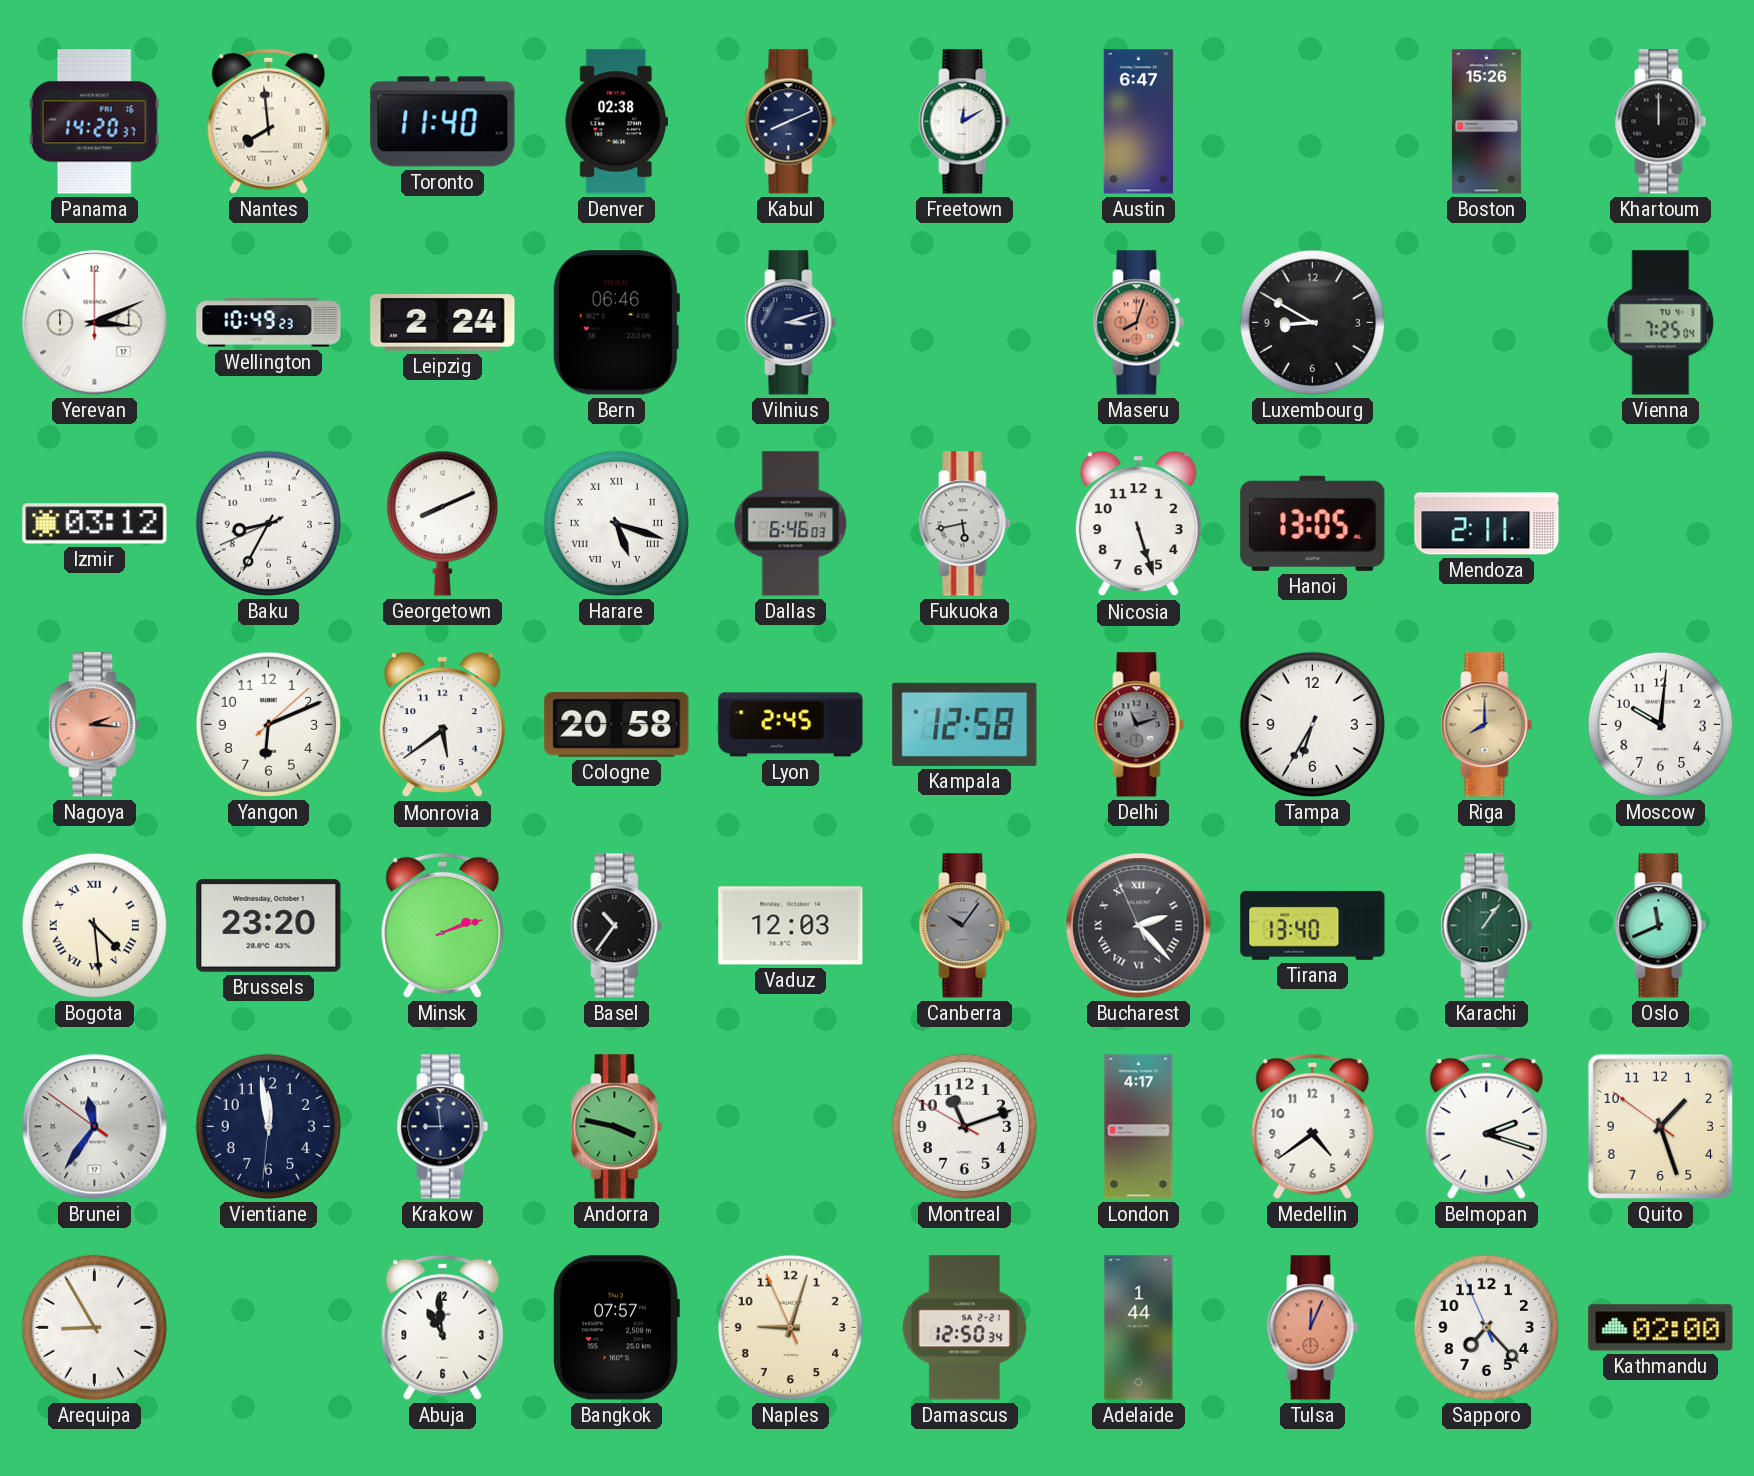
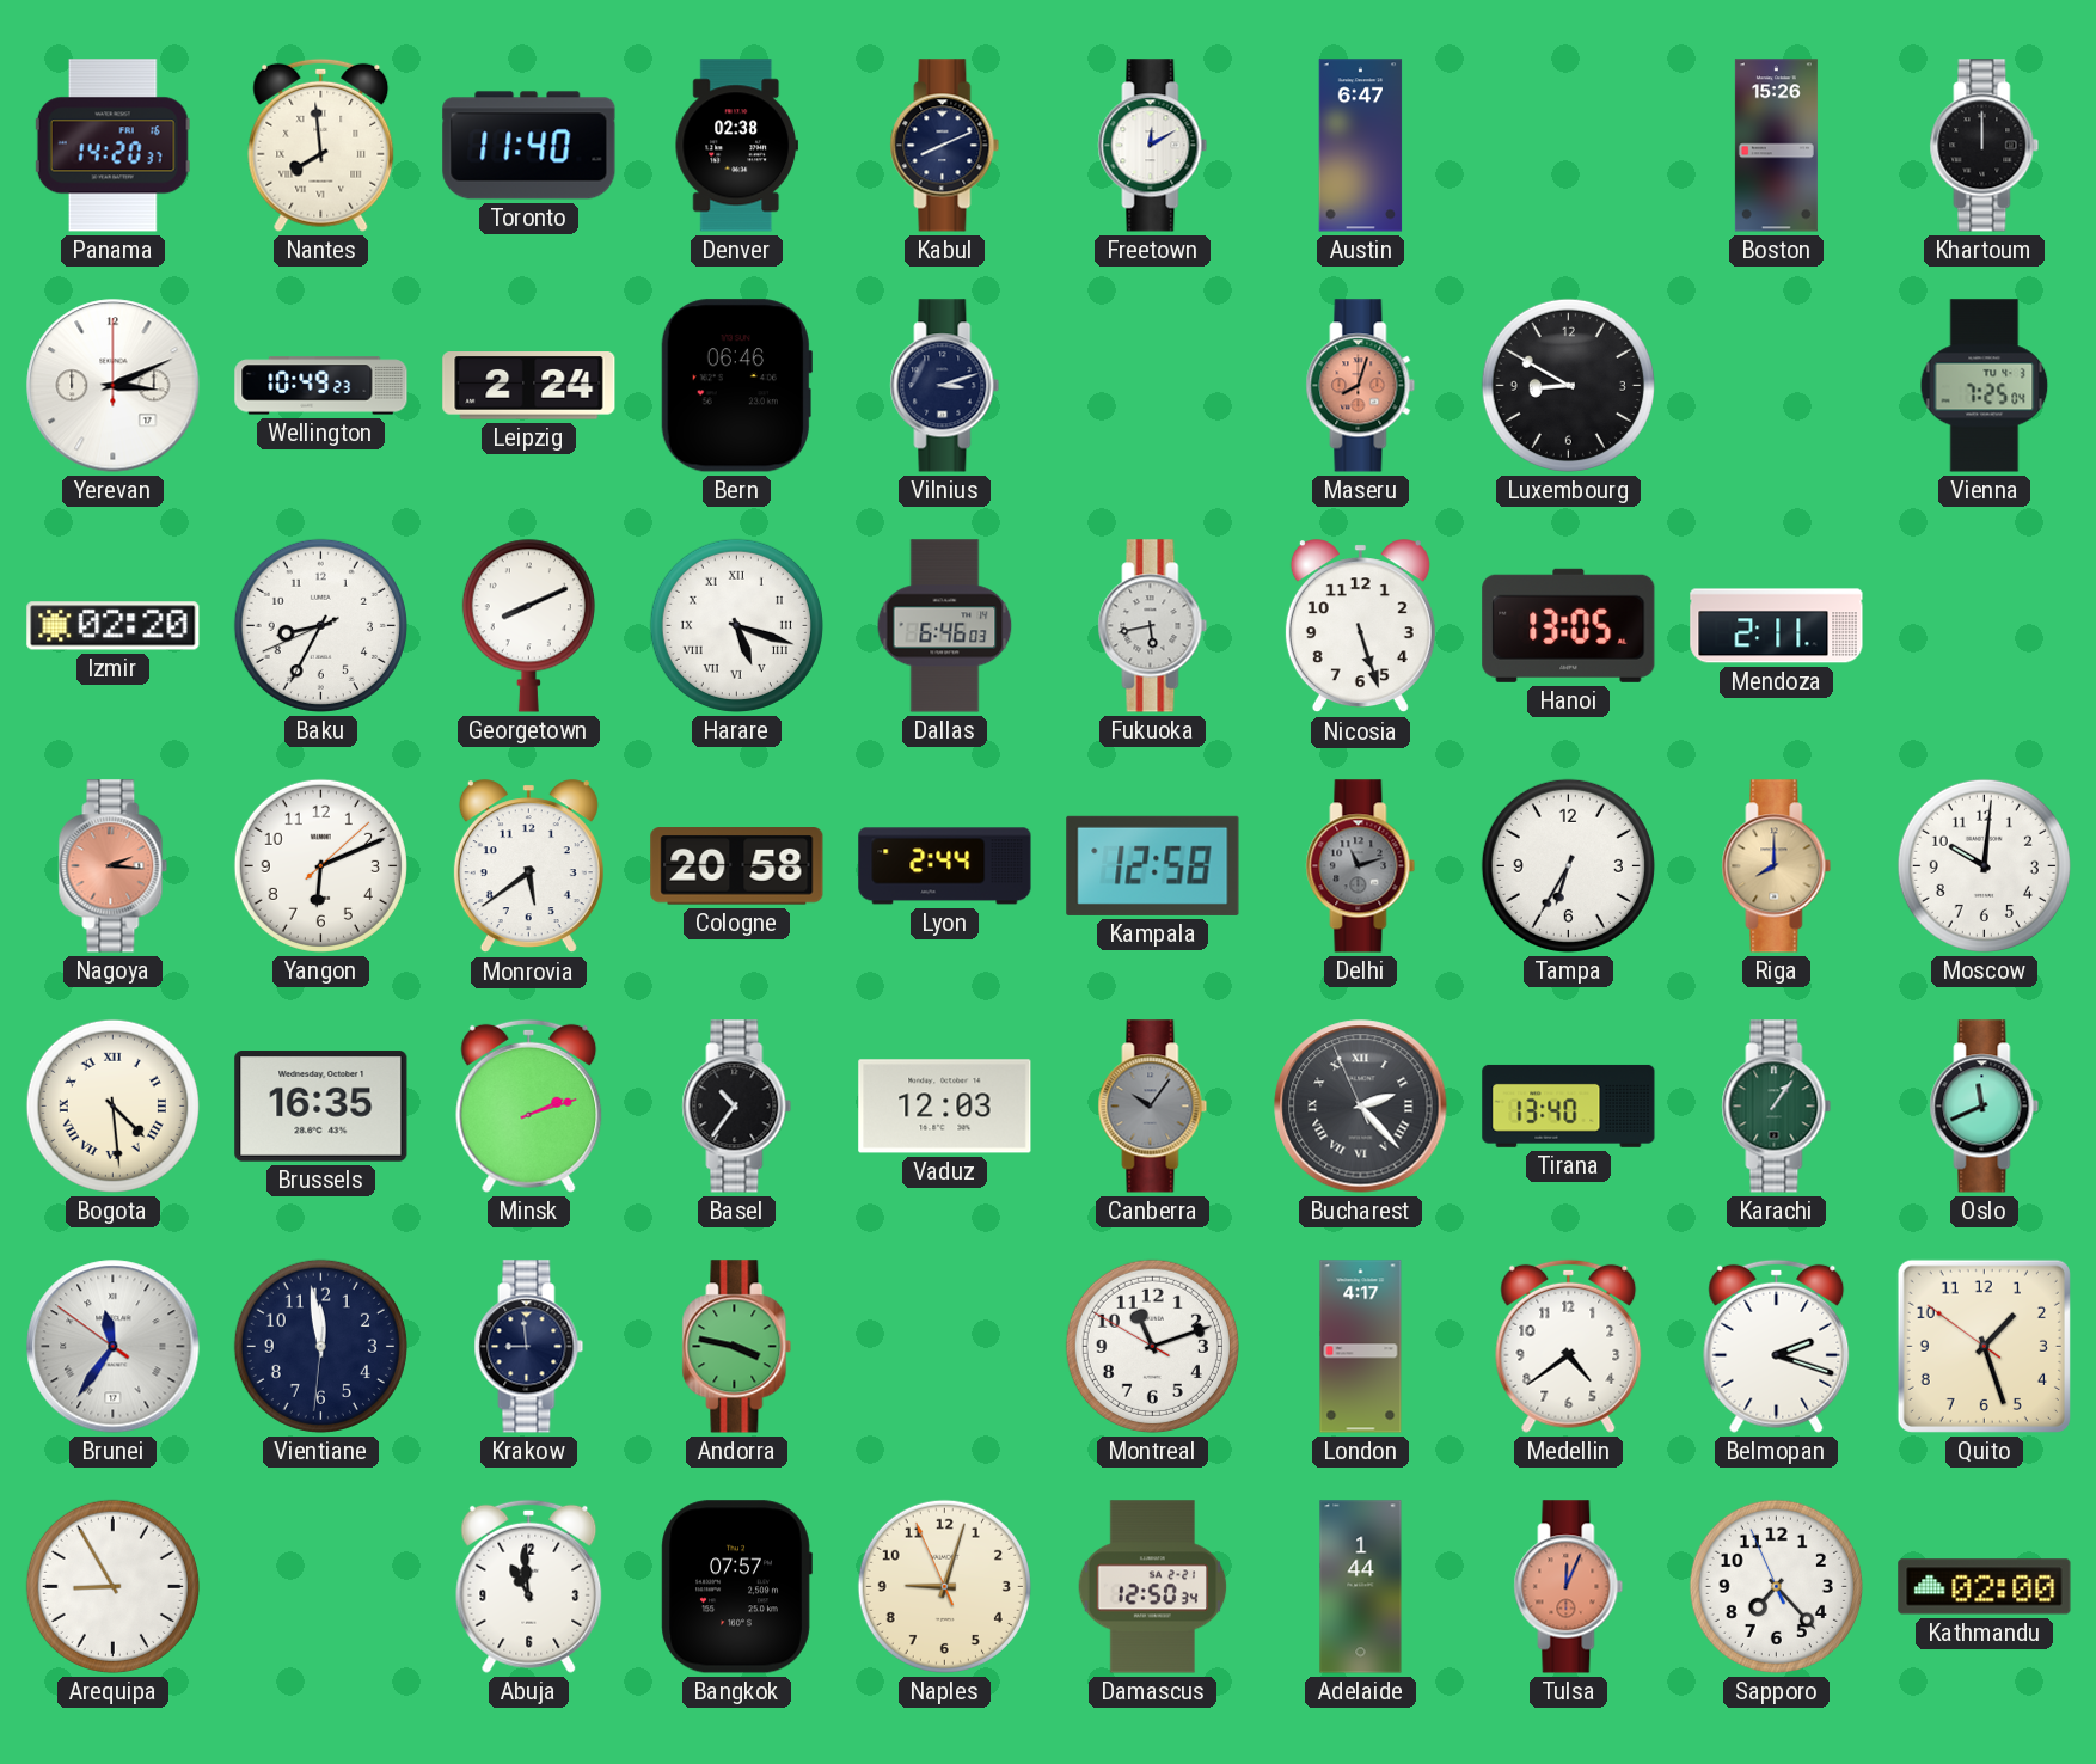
Izmir: 03:12 -> 02:20 (114, 626)
Lyon: 2:45 -> 2:44 (945, 866)
Brussels: 23:20 -> 16:35 (321, 1107)
